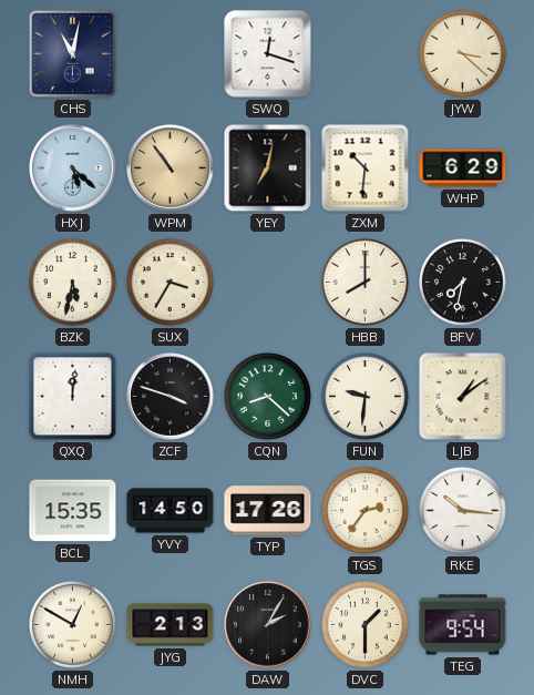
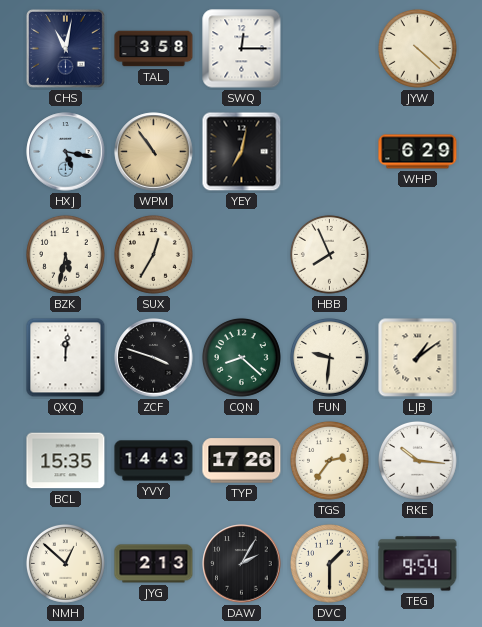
TAL: none -> 3:58 (154, 49)
SWQ: 12:18 -> 12:15 (242, 49)
JYW: 3:22 -> 4:22 (417, 48)
HXJ: 5:22 -> 5:17 (66, 152)
ZXM: 10:31 -> none (366, 168)
SUX: 3:35 -> 12:35 (153, 254)
HBB: 8:00 -> 7:56 (329, 254)
BFV: 7:32 -> none (462, 282)
YVY: 14:50 -> 14:43 (154, 461)
NMH: 12:50 -> 12:52 (65, 563)
